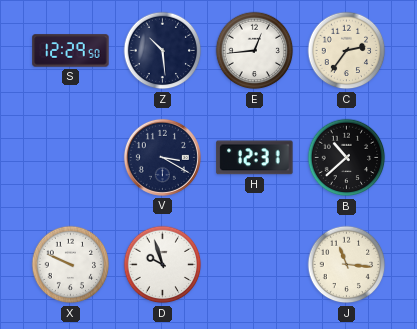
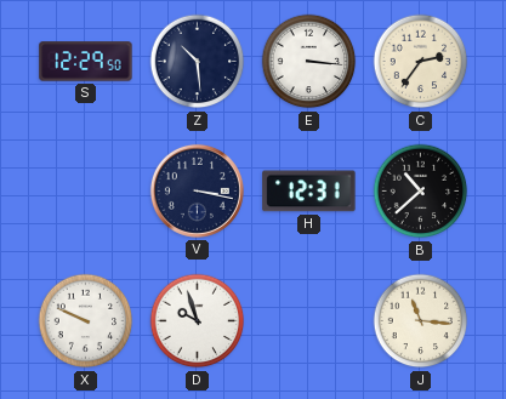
E: 12:44 -> 3:16 (309, 62)
V: 3:20 -> 3:17 (197, 190)
